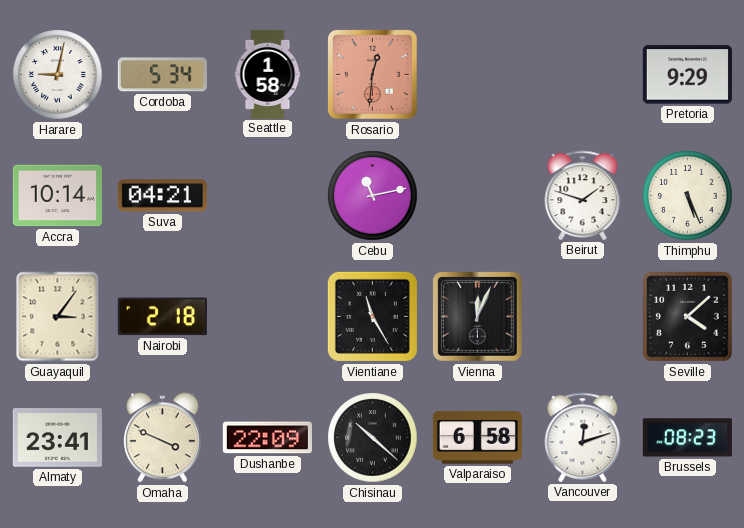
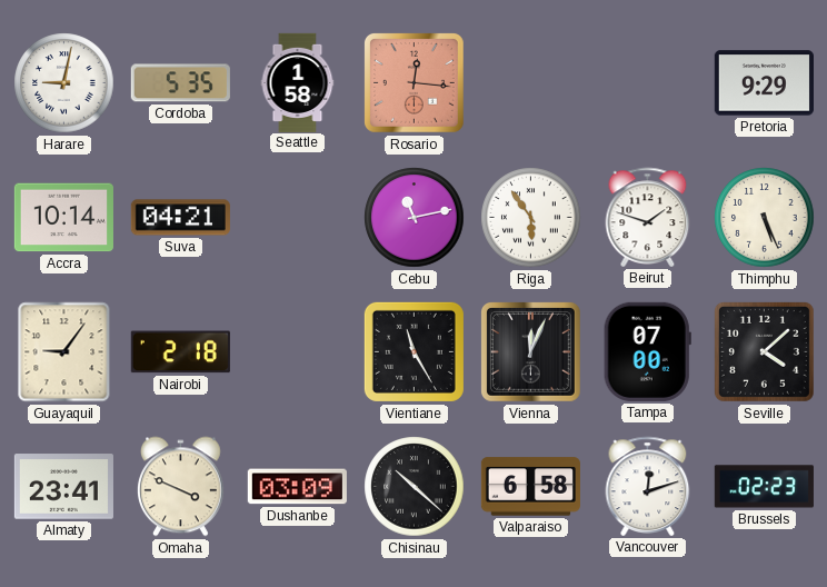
Cordoba: 5:34 -> 5:35 (180, 83)
Rosario: 12:31 -> 12:16 (415, 83)
Riga: none -> 5:54 (531, 218)
Guayaquil: 3:06 -> 9:06 (64, 352)
Tampa: none -> 07:00 (647, 351)
Dushanbe: 22:09 -> 03:09 (297, 487)
Brussels: 08:23 -> 02:23 (764, 487)
